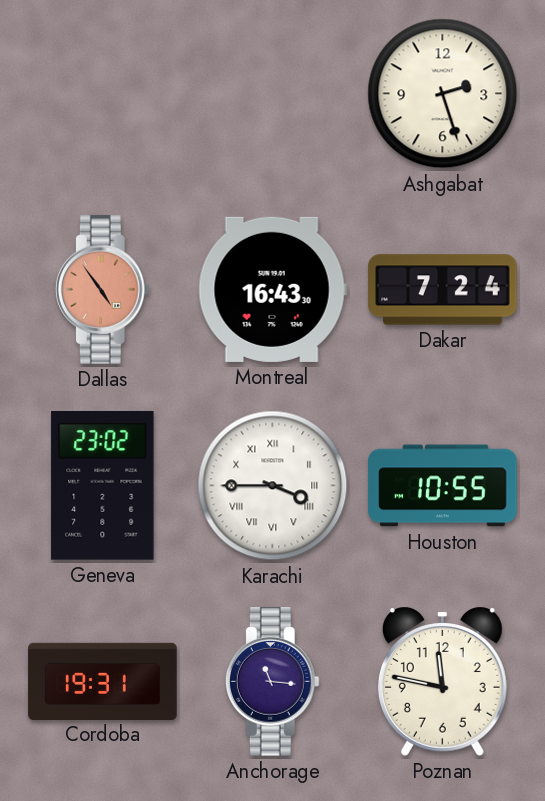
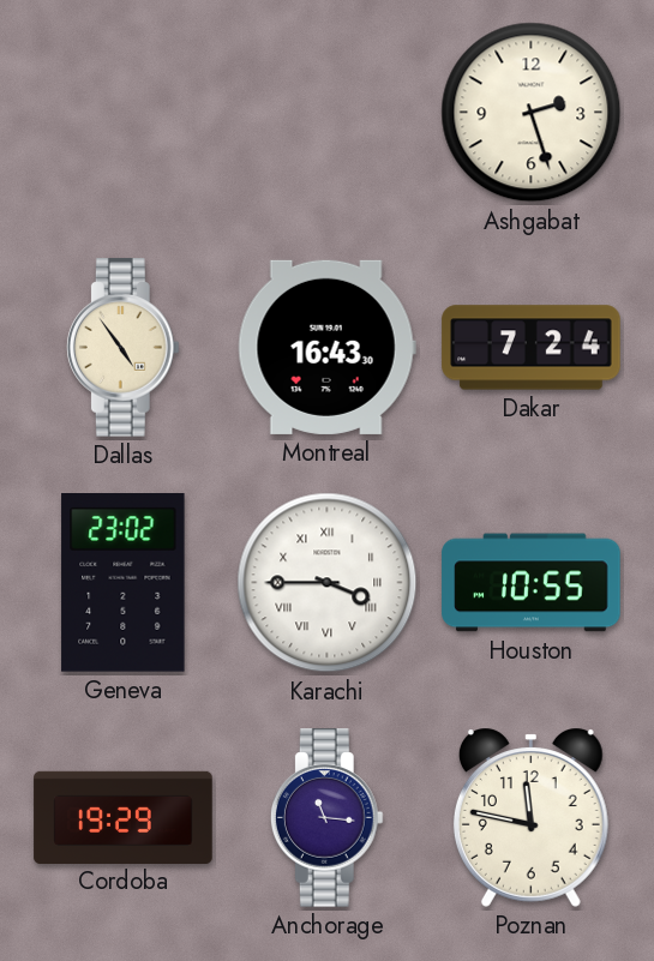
Dallas dial: salmon -> cream (122, 348)
Cordoba: 19:31 -> 19:29 (124, 817)
